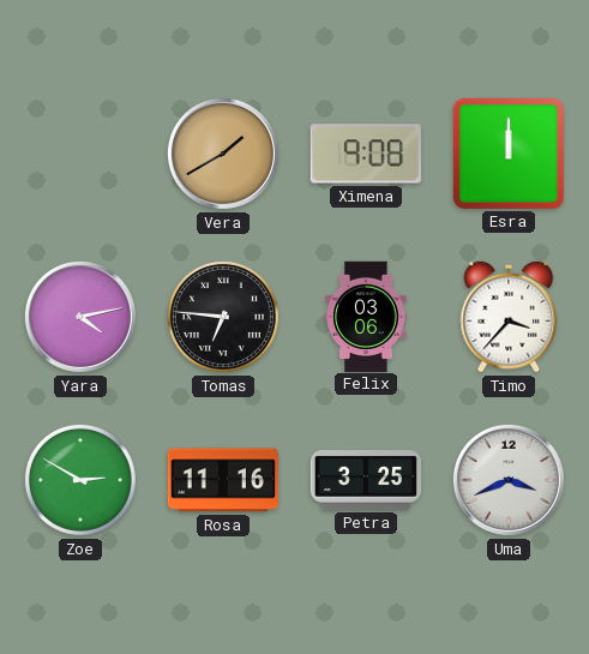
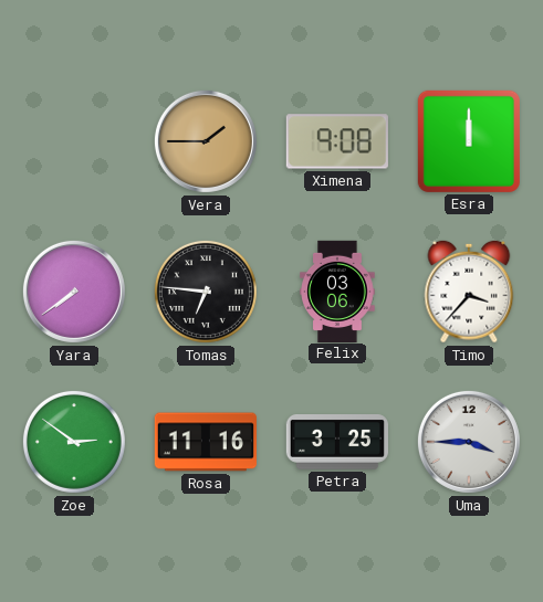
Vera: 1:40 -> 1:45 (206, 141)
Yara: 4:13 -> 7:39 (74, 292)
Zoe: 2:50 -> 2:51 (74, 442)
Uma: 3:41 -> 3:45 (469, 442)
